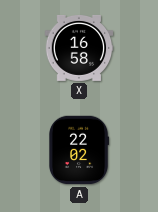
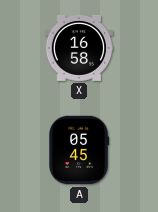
A: 22:02 -> 05:45 (79, 150)
